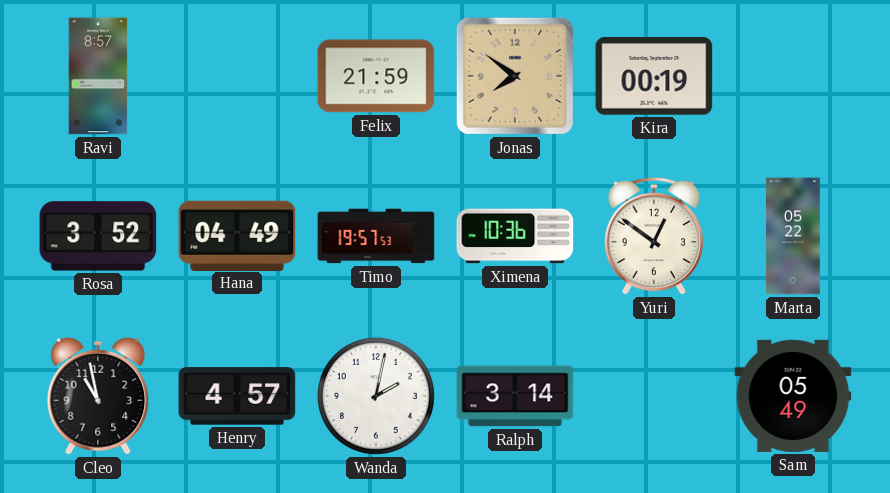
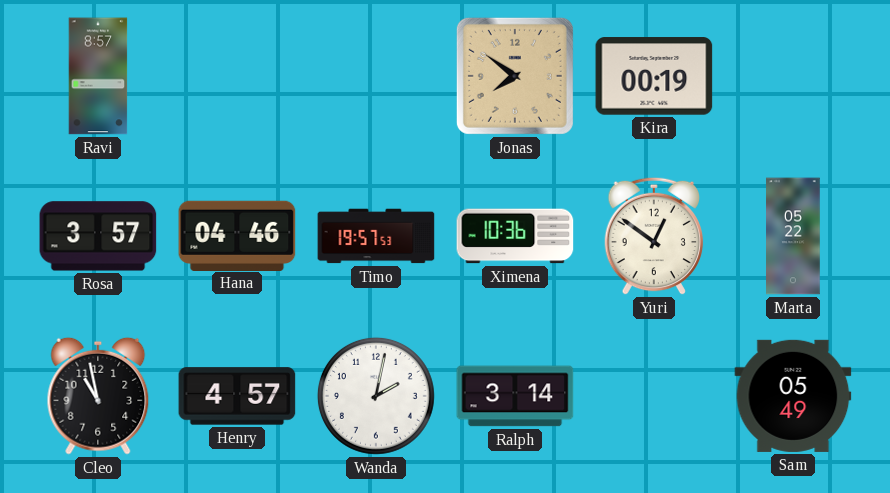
Felix: 21:59 -> none (376, 76)
Rosa: 3:52 -> 3:57 (98, 236)
Hana: 04:49 -> 04:46 (237, 235)
